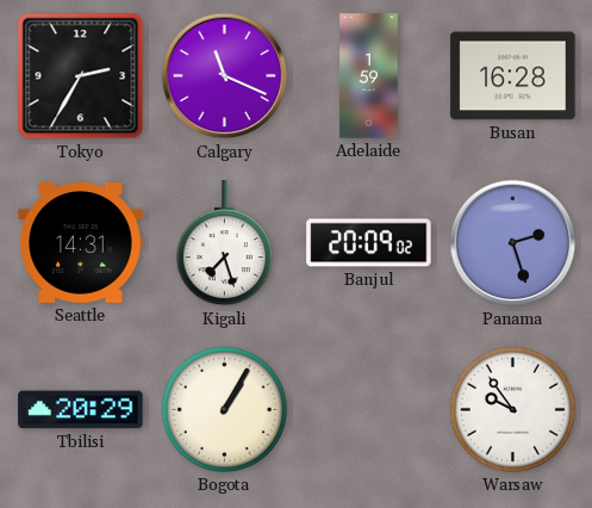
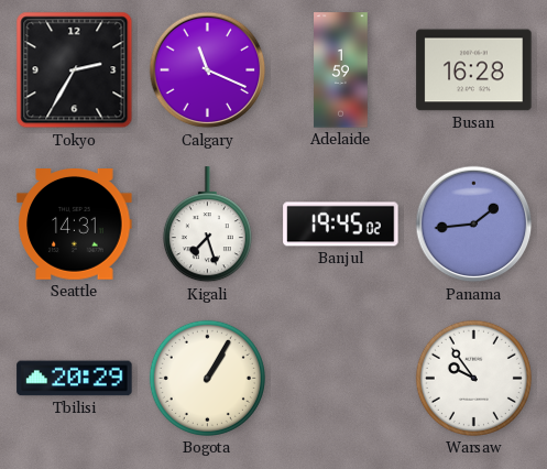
Banjul: 20:09 -> 19:45 (341, 225)
Panama: 2:27 -> 1:44 (474, 225)
